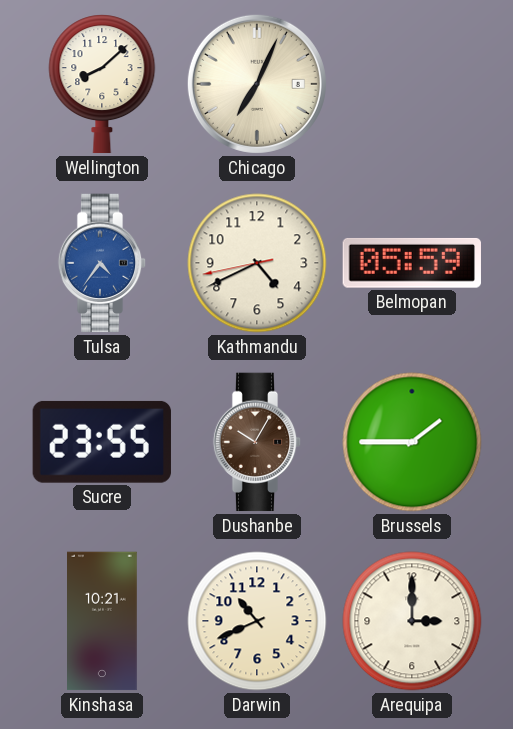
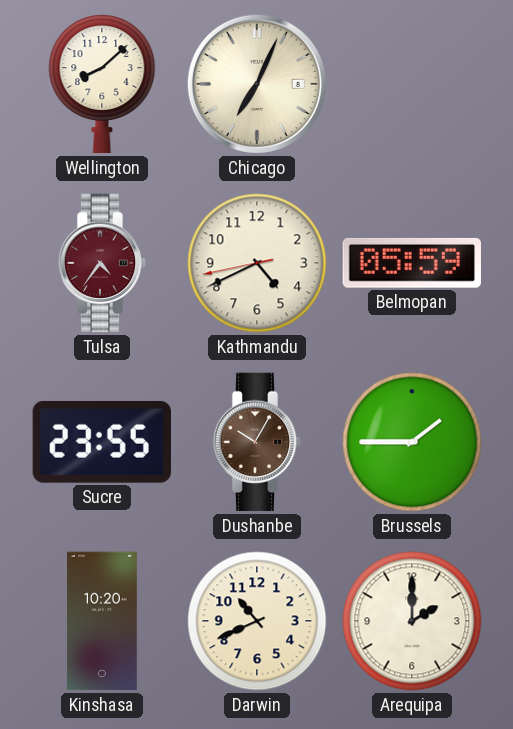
Tulsa dial: blue -> burgundy (102, 263)
Kinshasa: 10:21 -> 10:20 (103, 621)
Arequipa: 3:00 -> 2:00 (412, 621)
